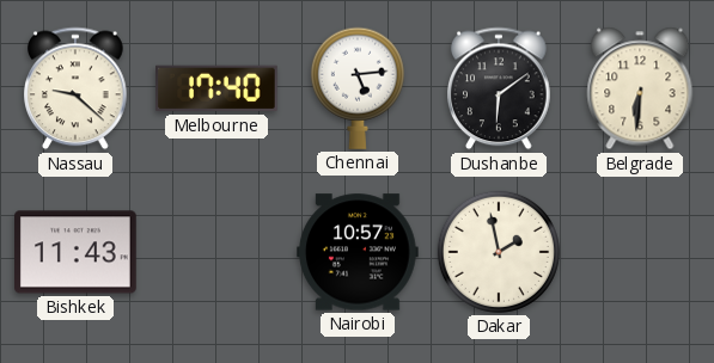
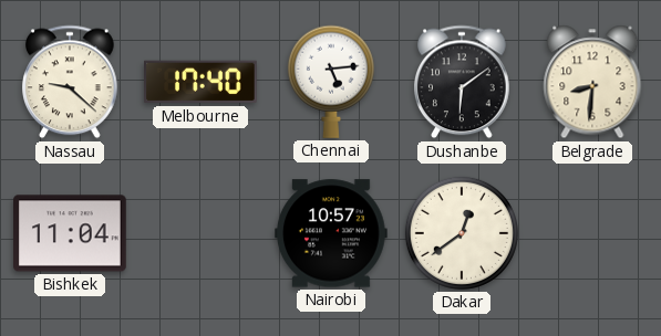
Belgrade: 6:31 -> 8:31 (592, 82)
Bishkek: 11:43 -> 11:04 (71, 233)
Dakar: 1:58 -> 12:39 (462, 233)
